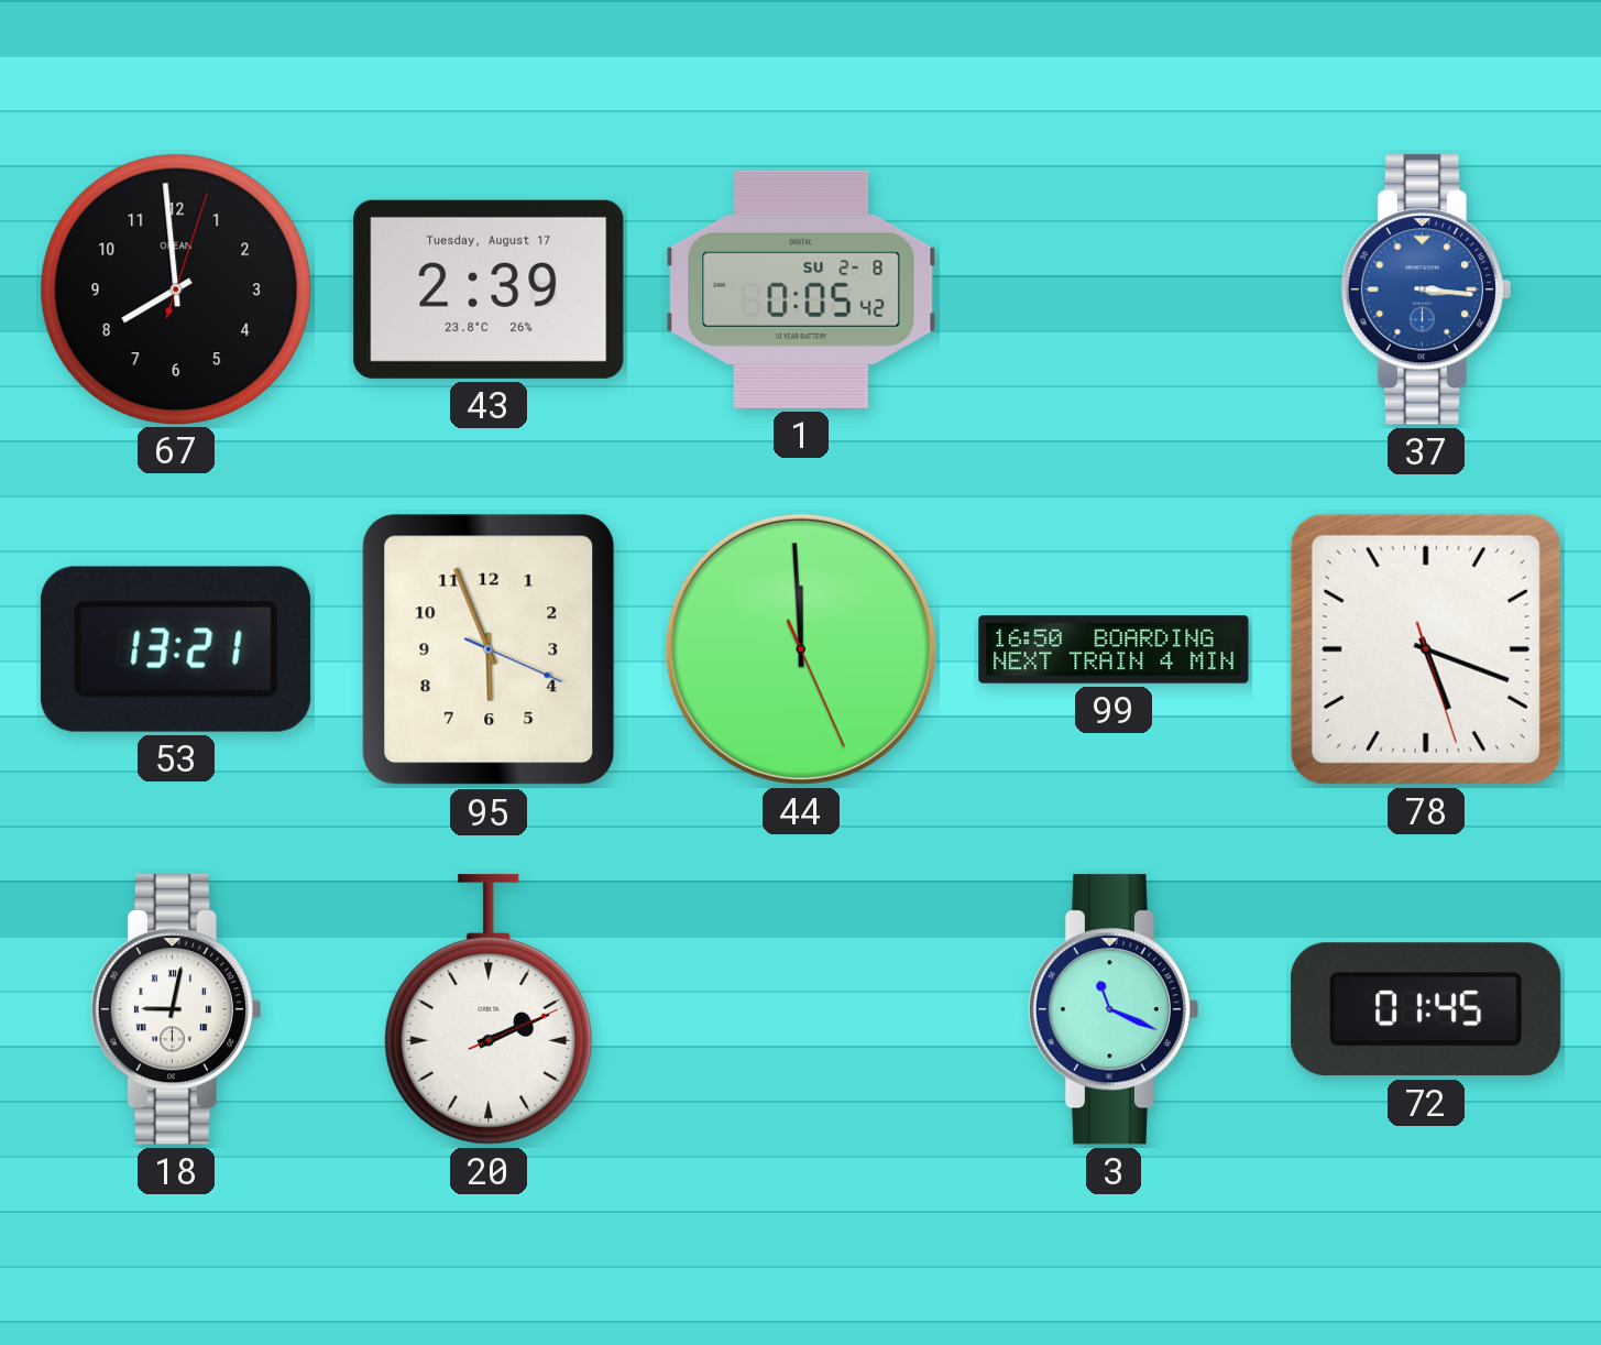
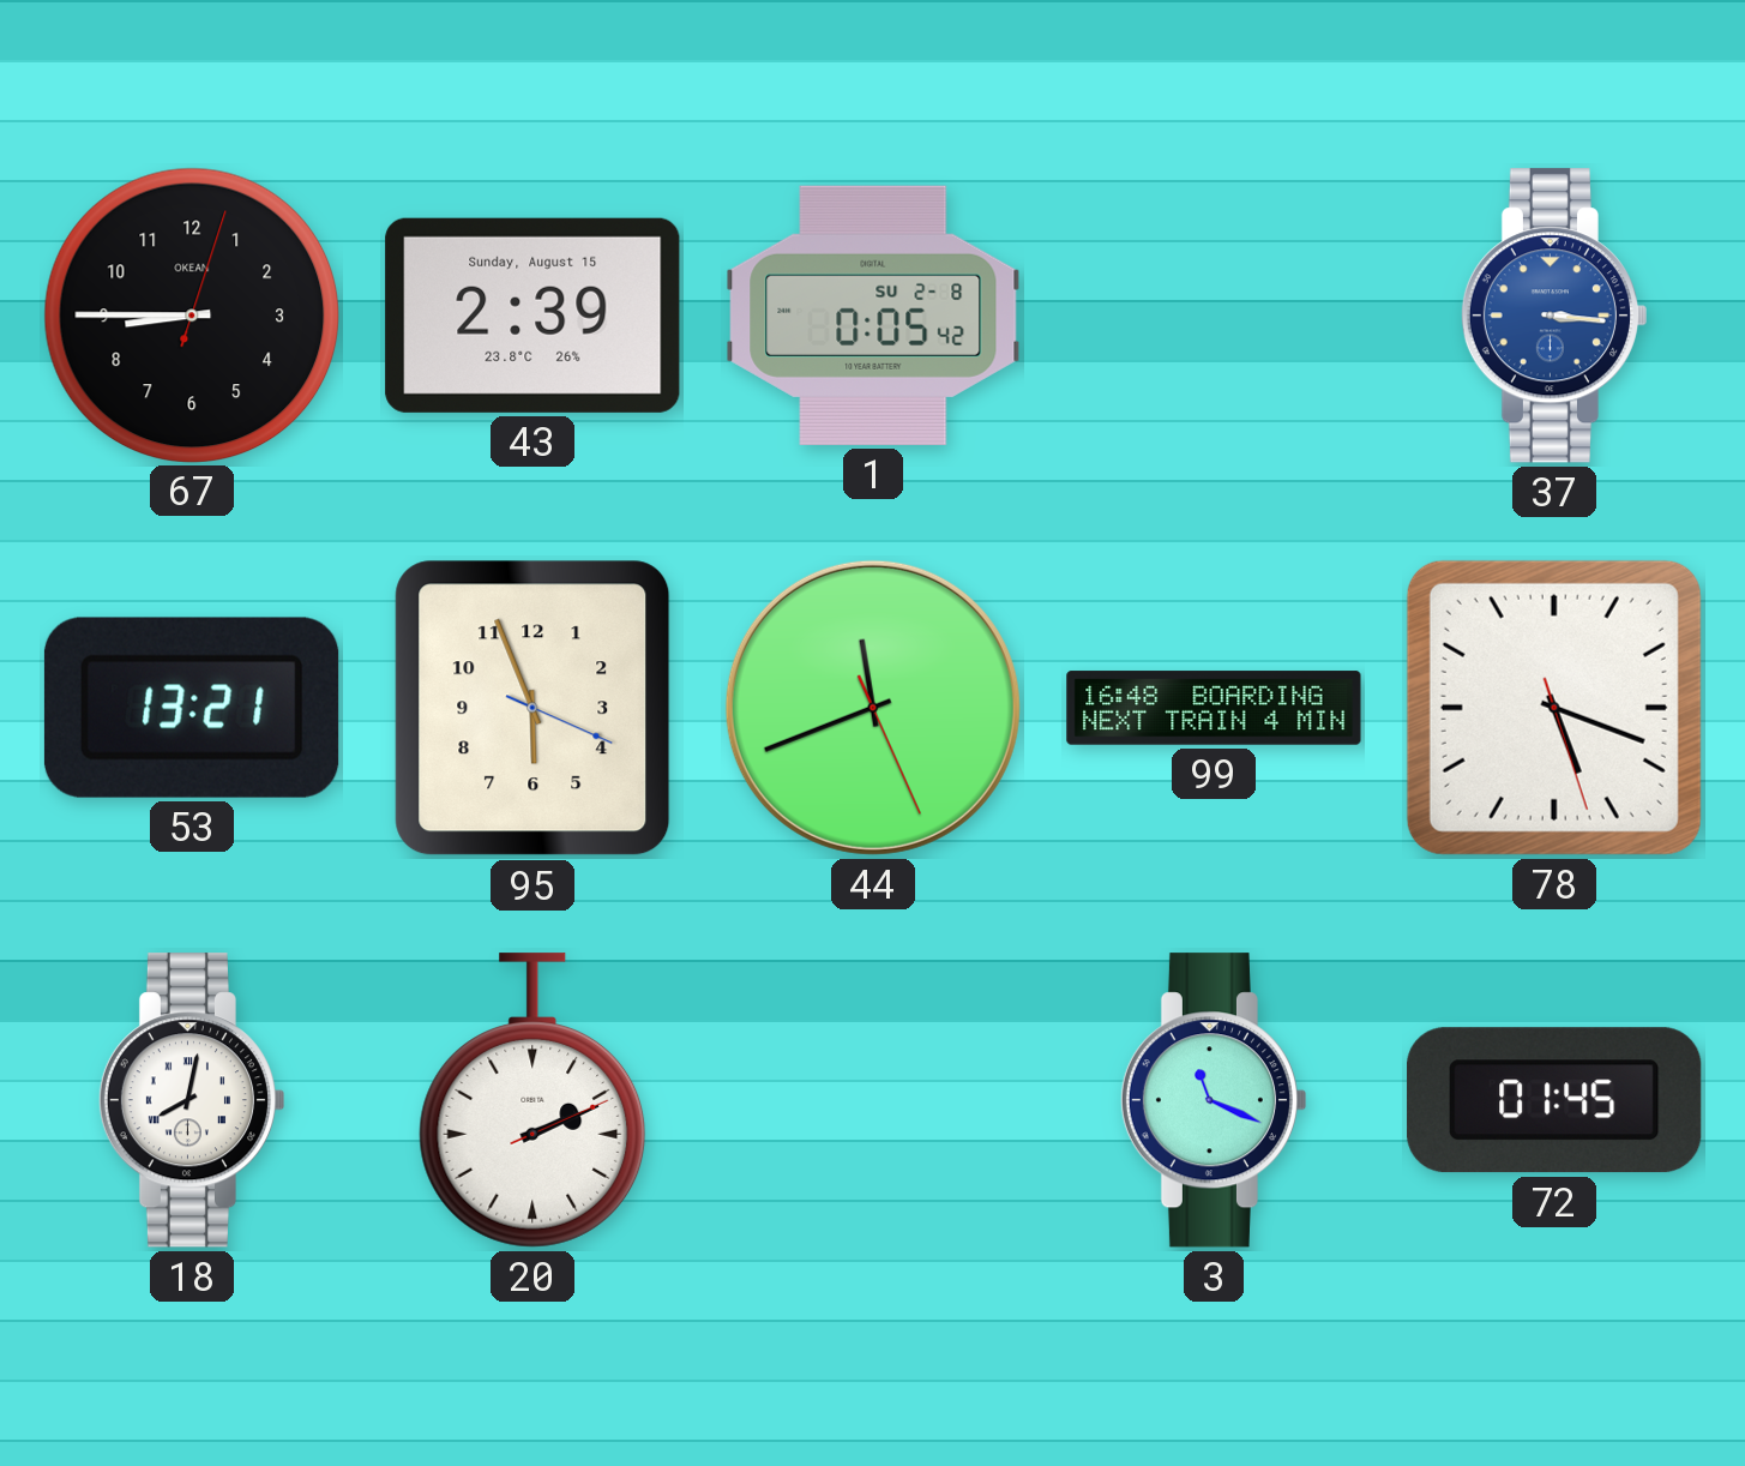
67: 7:59 -> 8:45 (191, 314)
43 date: Tuesday, August 17 -> Sunday, August 15 (532, 316)
44: 11:59 -> 11:41 (873, 708)
99: 16:50 -> 16:48 (1214, 708)
18: 9:02 -> 8:02 (191, 1100)
